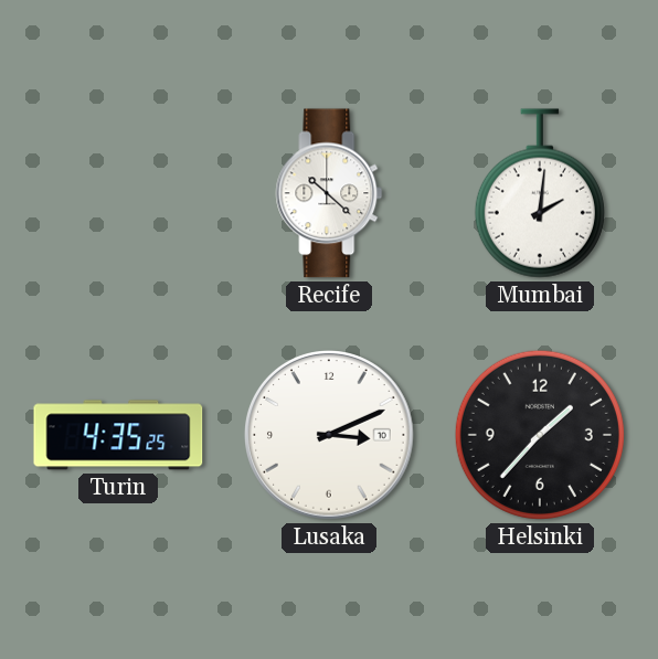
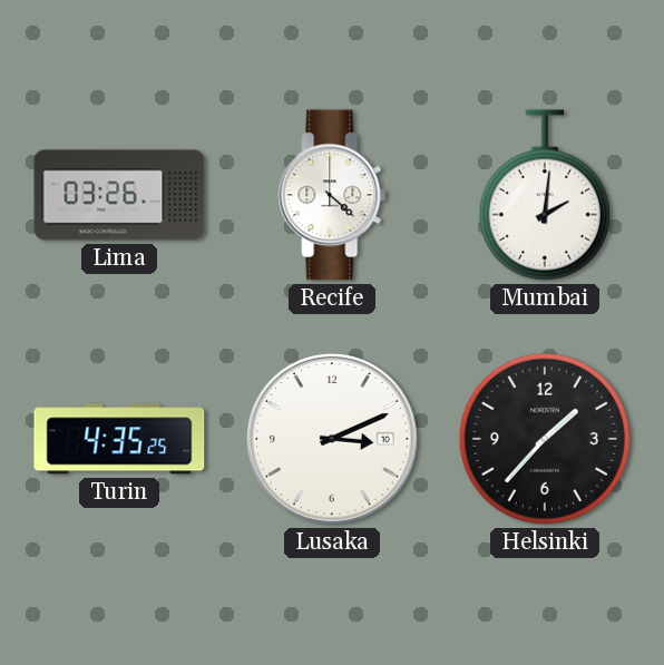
Lima: none -> 03:26 (119, 195)
Recife: 10:22 -> 4:22 (332, 195)
